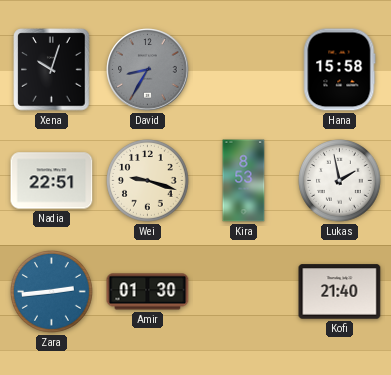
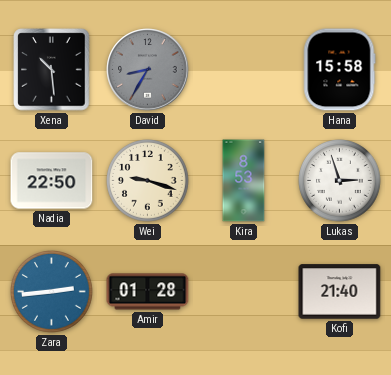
Xena: 10:03 -> 10:29 (52, 70)
Nadia: 22:51 -> 22:50 (52, 181)
Lukas: 1:58 -> 2:57 (340, 181)
Amir: 01:30 -> 01:28 (148, 292)
